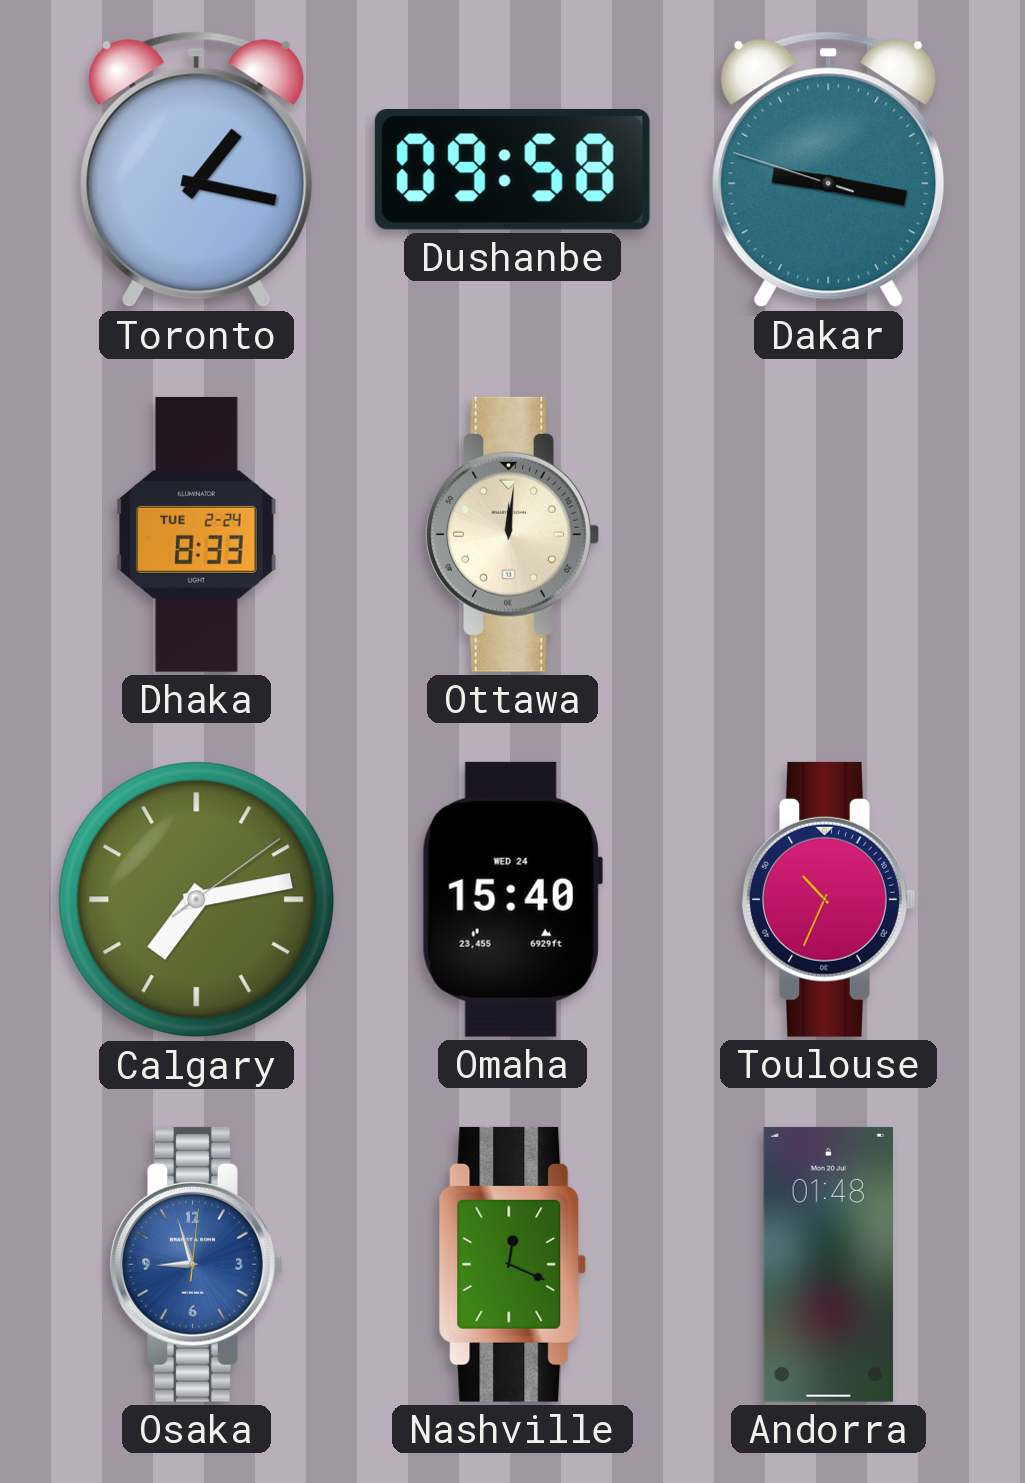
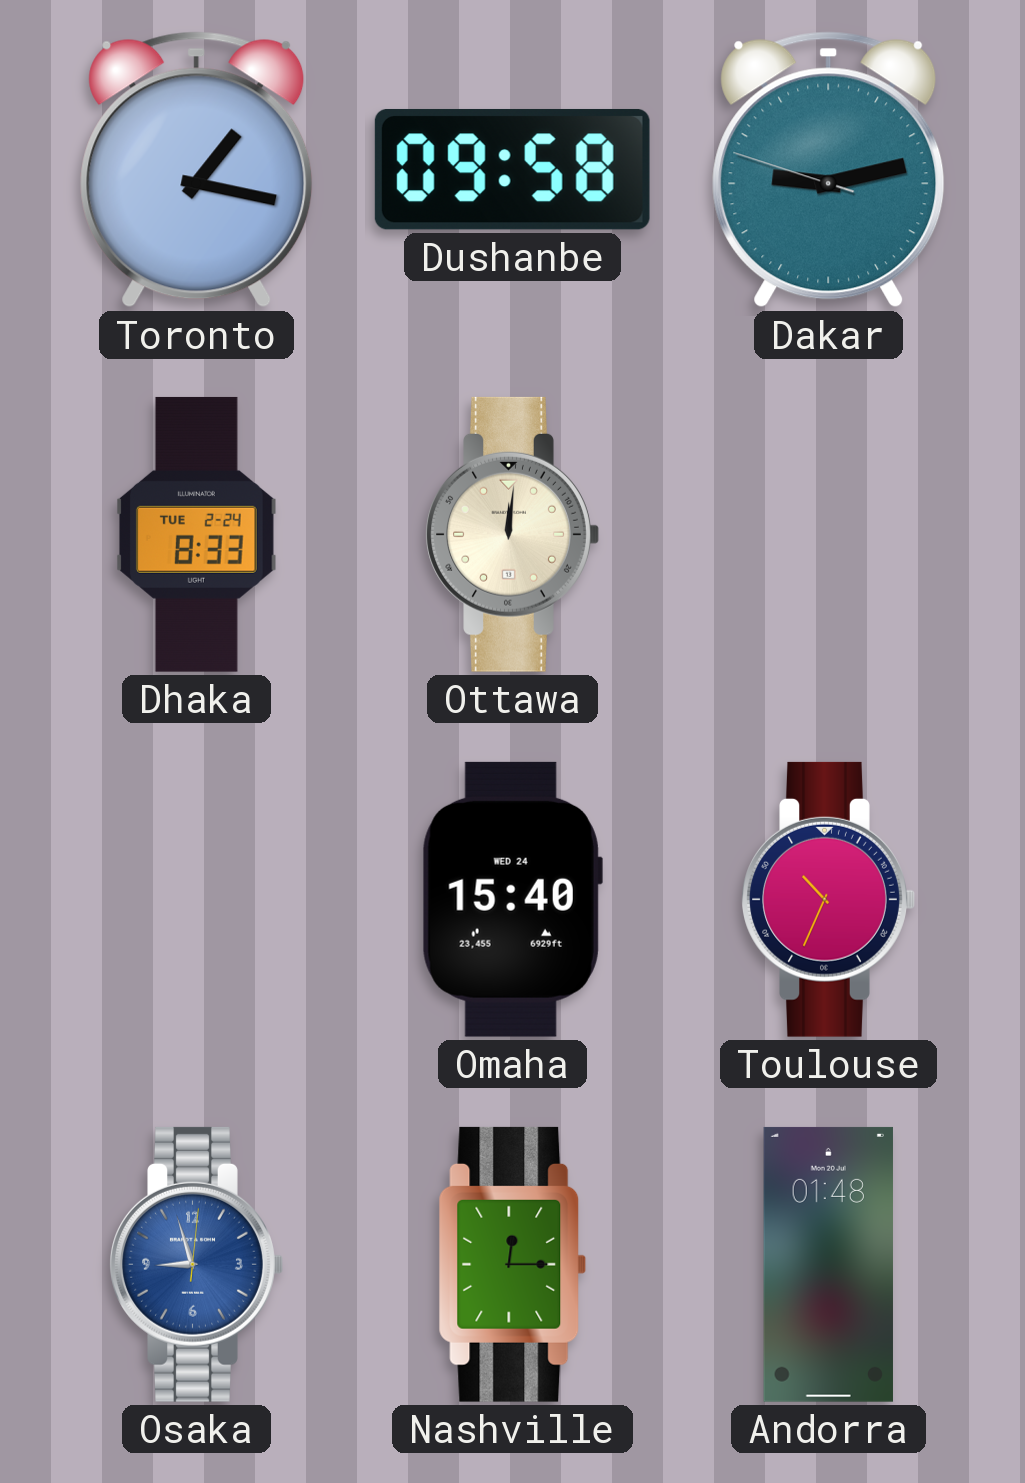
Dakar: 9:16 -> 9:12 (829, 170)
Calgary: 7:13 -> none (197, 900)
Nashville: 12:19 -> 12:15 (513, 1264)
